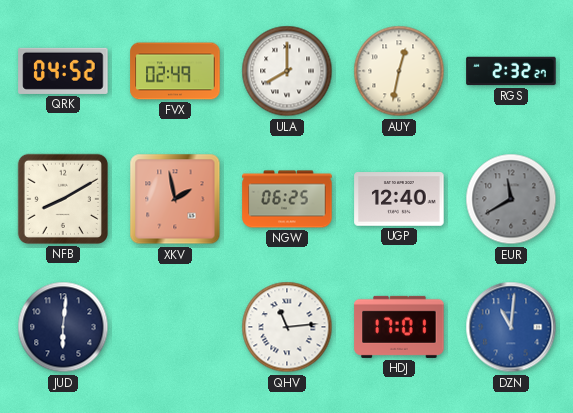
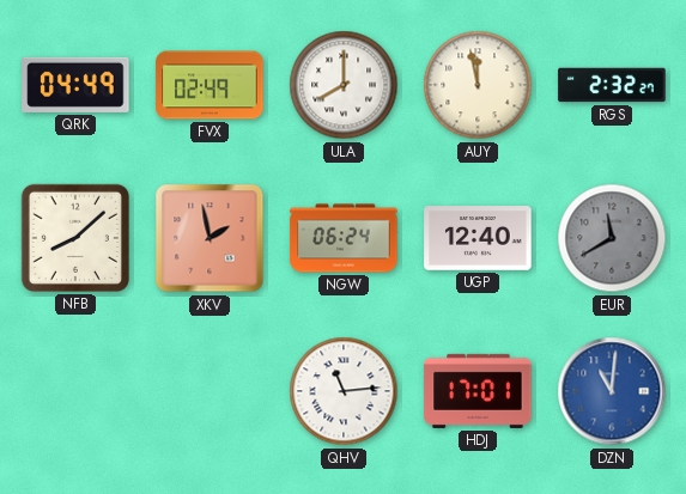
QRK: 04:52 -> 04:49 (75, 85)
AUY: 12:32 -> 11:58 (478, 85)
NFB: 8:10 -> 8:08 (75, 238)
NGW: 06:25 -> 06:24 (344, 238)
JUD: 6:01 -> none (63, 327)
